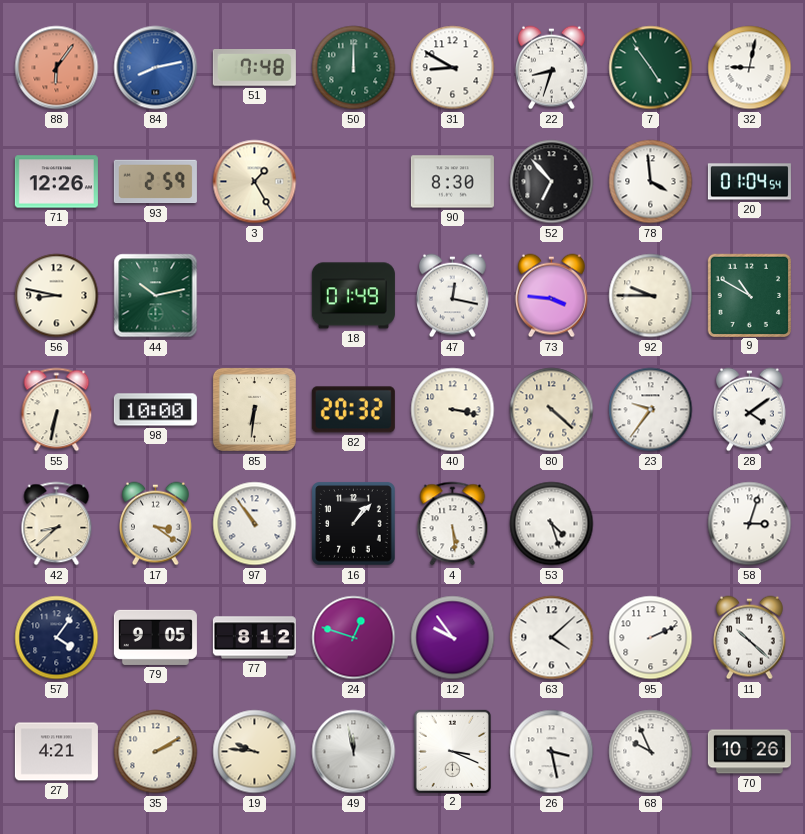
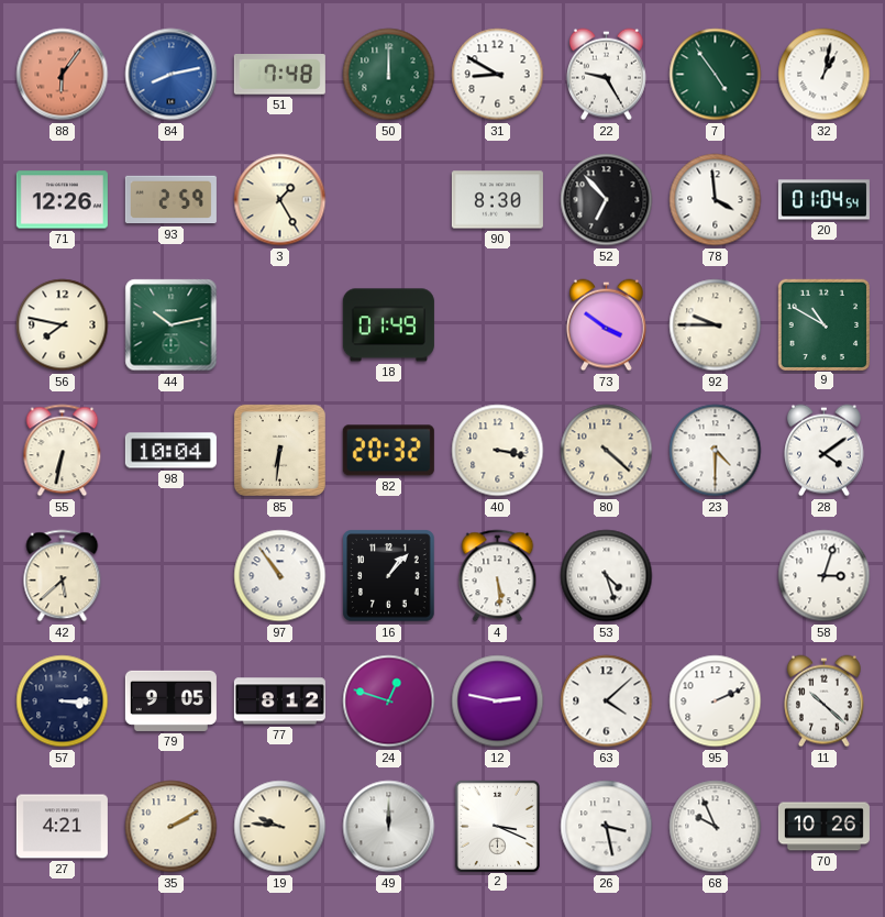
22: 8:33 -> 9:25 (607, 75)
32: 9:02 -> 1:02 (825, 75)
56: 8:47 -> 7:47 (63, 325)
47: 12:17 -> none (453, 296)
73: 3:46 -> 3:51 (607, 325)
98: 10:00 -> 10:04 (170, 451)
23: 9:36 -> 4:30 (716, 451)
42: 8:38 -> 5:38 (63, 576)
17: 3:21 -> none (156, 524)
57: 4:06 -> 3:15 (63, 701)
12: 9:54 -> 2:47 (498, 701)
49: 11:58 -> 12:00 (389, 827)
